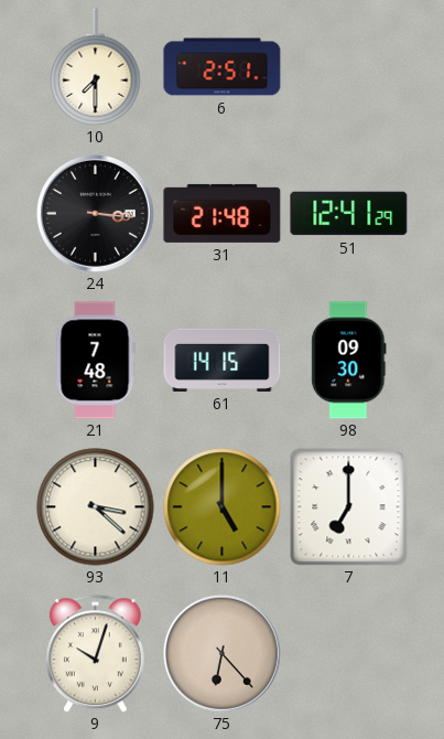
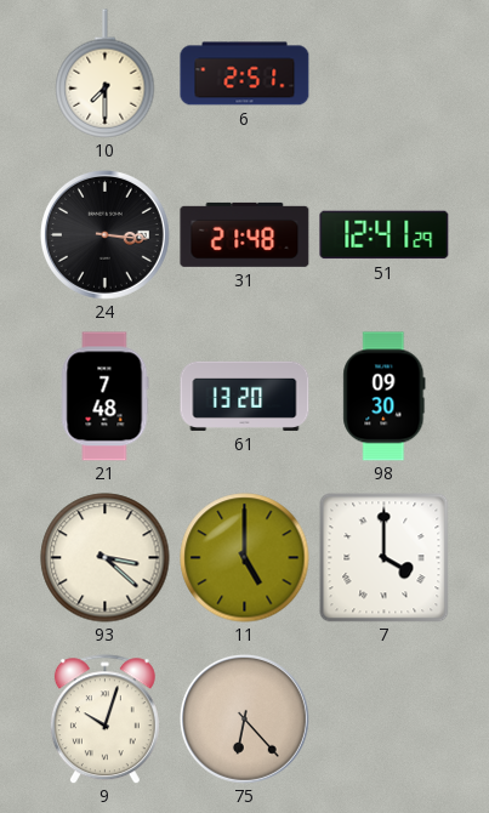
61: 14:15 -> 13:20 (245, 396)
7: 7:00 -> 4:00 (385, 558)
